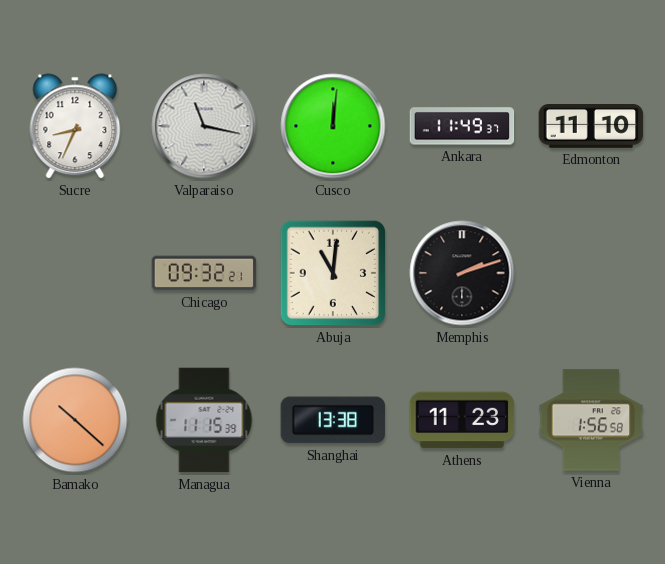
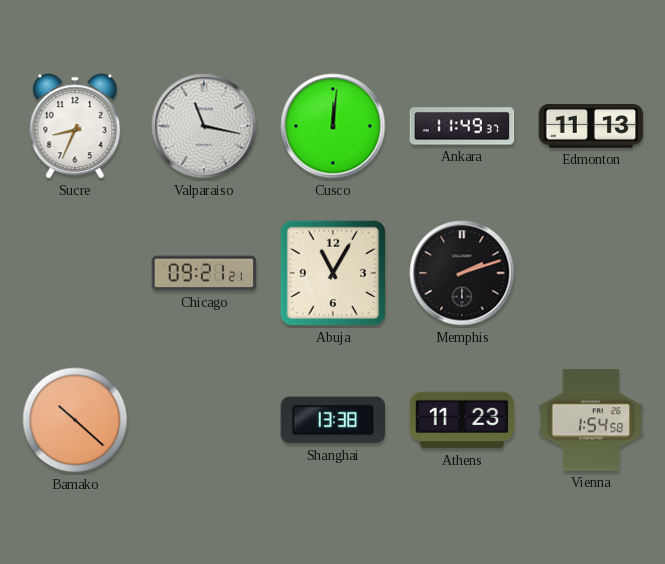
Edmonton: 11:10 -> 11:13 (591, 127)
Chicago: 09:32 -> 09:21 (204, 273)
Abuja: 11:01 -> 11:05 (333, 273)
Managua: 11:15 -> none (204, 420)
Vienna: 1:56 -> 1:54 (591, 420)
